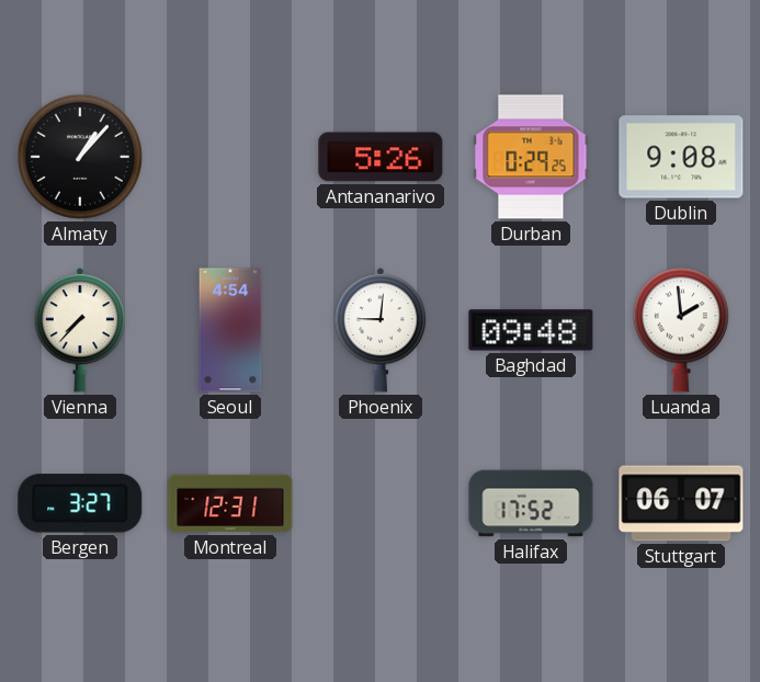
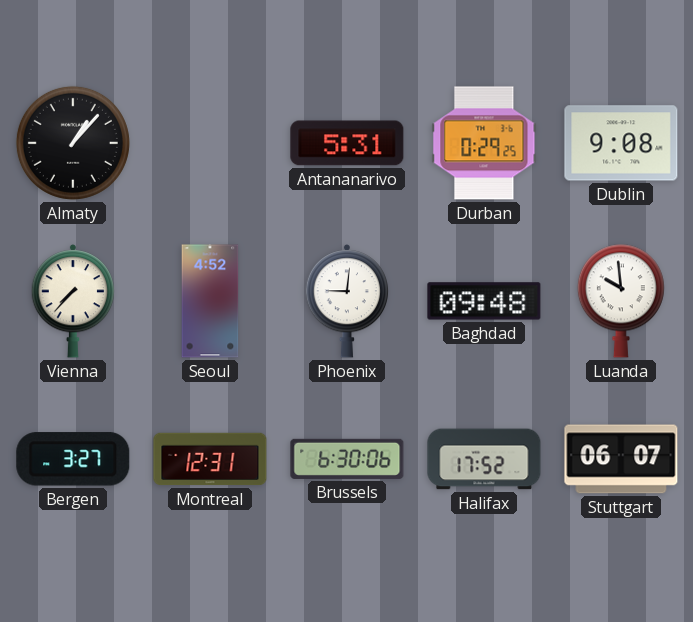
Antananarivo: 5:26 -> 5:31 (347, 143)
Seoul: 4:54 -> 4:52 (210, 301)
Luanda: 1:59 -> 9:59 (621, 301)
Brussels: none -> 6:30 (347, 459)
